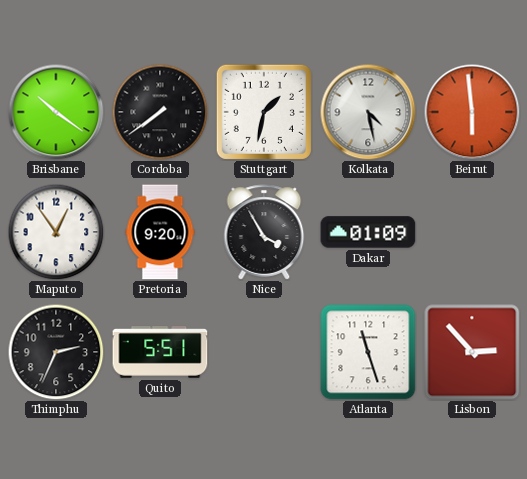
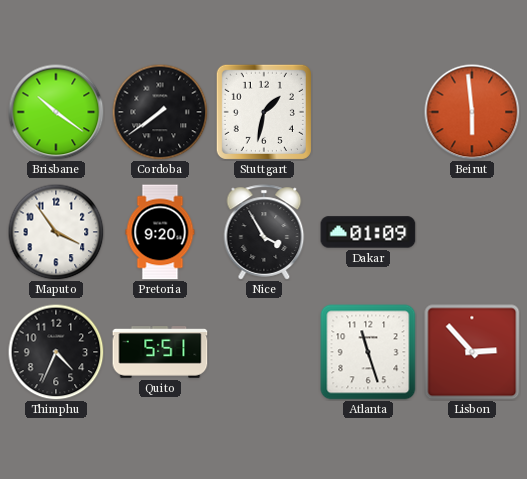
Kolkata: 4:28 -> none (368, 112)
Maputo: 12:54 -> 3:54 (56, 232)
Thimphu: 2:34 -> 4:34 (56, 352)
